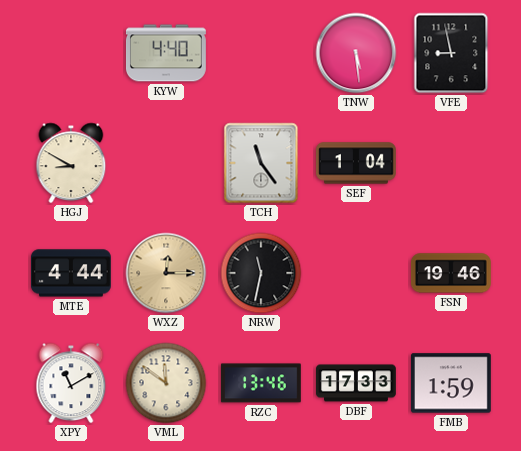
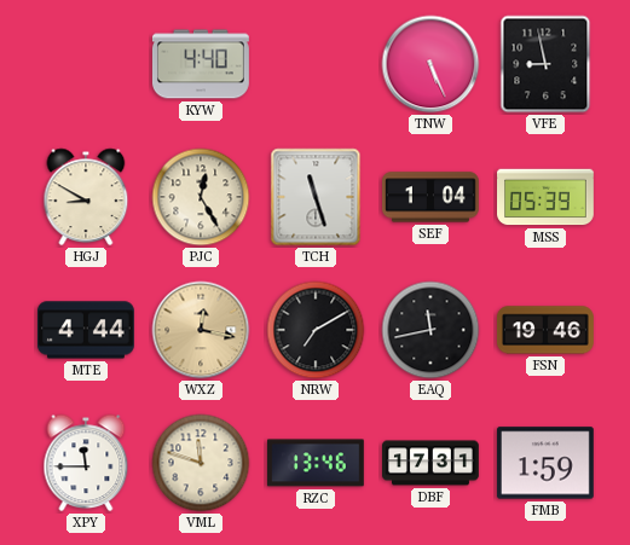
TNW: 5:29 -> 5:26 (430, 64)
PJC: none -> 12:25 (201, 197)
TCH: 11:24 -> 11:27 (316, 197)
MSS: none -> 05:39 (547, 197)
WXZ: 12:15 -> 12:17 (201, 330)
NRW: 11:32 -> 7:10 (316, 330)
EAQ: none -> 11:43 (430, 330)
XPY: 11:10 -> 11:45 (86, 463)
VML: 11:51 -> 11:48 (201, 463)
DBF: 17:33 -> 17:31 (432, 463)
